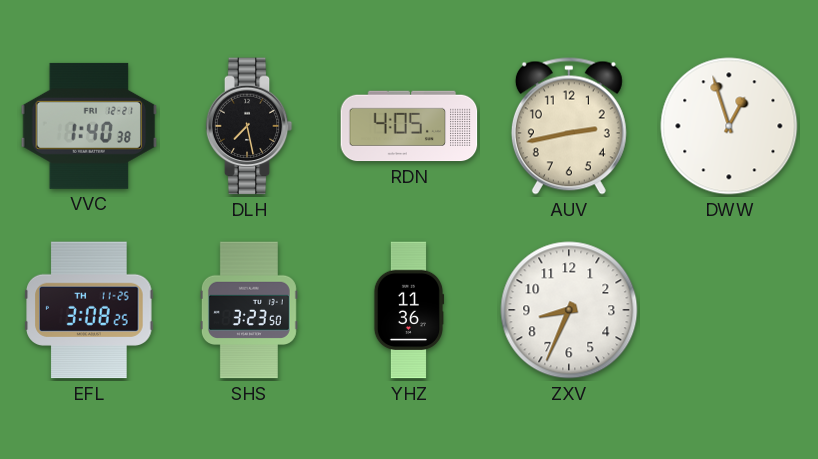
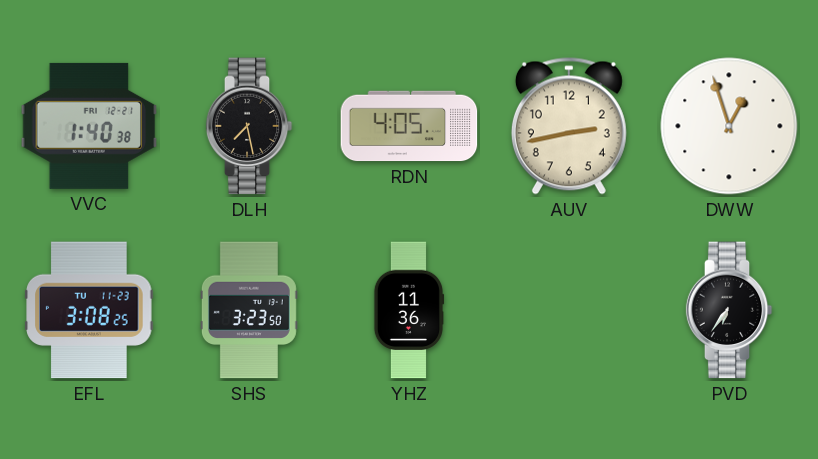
EFL date: TH 11-25 -> TU 11-23 (89, 310)
ZXV: 8:34 -> none (569, 310)
PVD: none -> 6:36 (729, 310)
